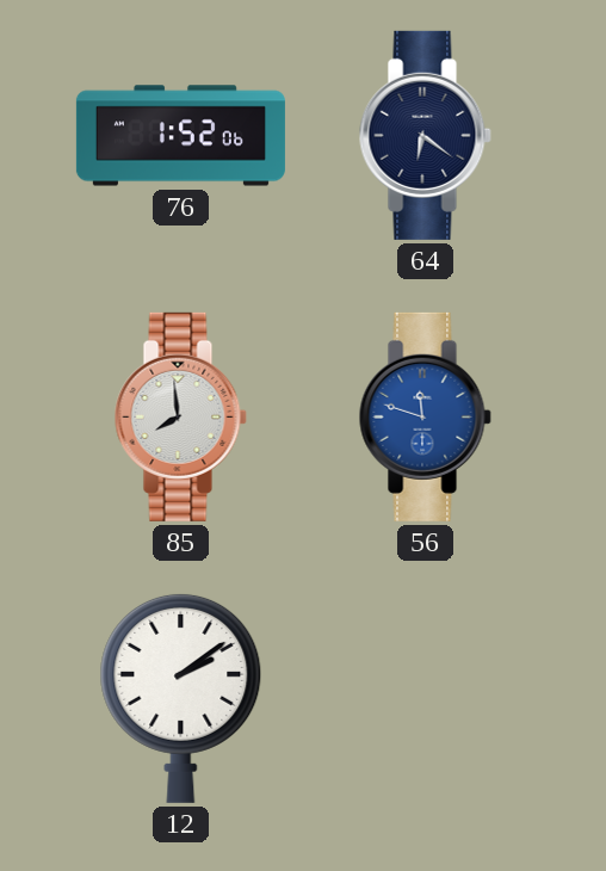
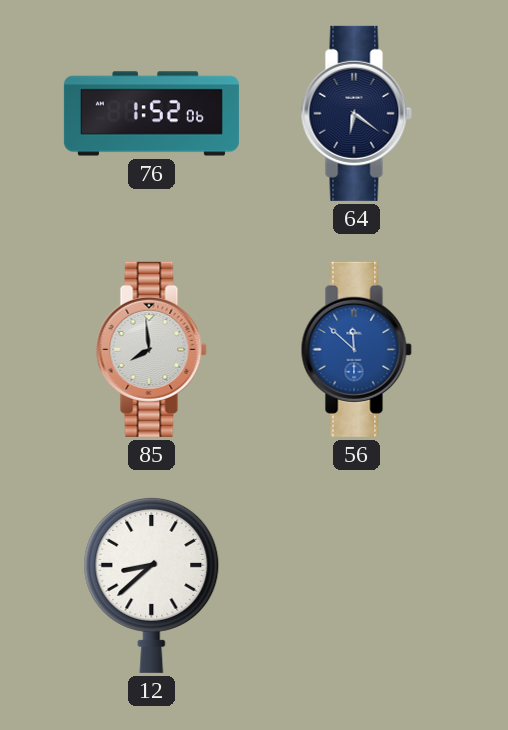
56: 11:48 -> 11:52 (356, 349)
12: 2:09 -> 8:38 (152, 585)
